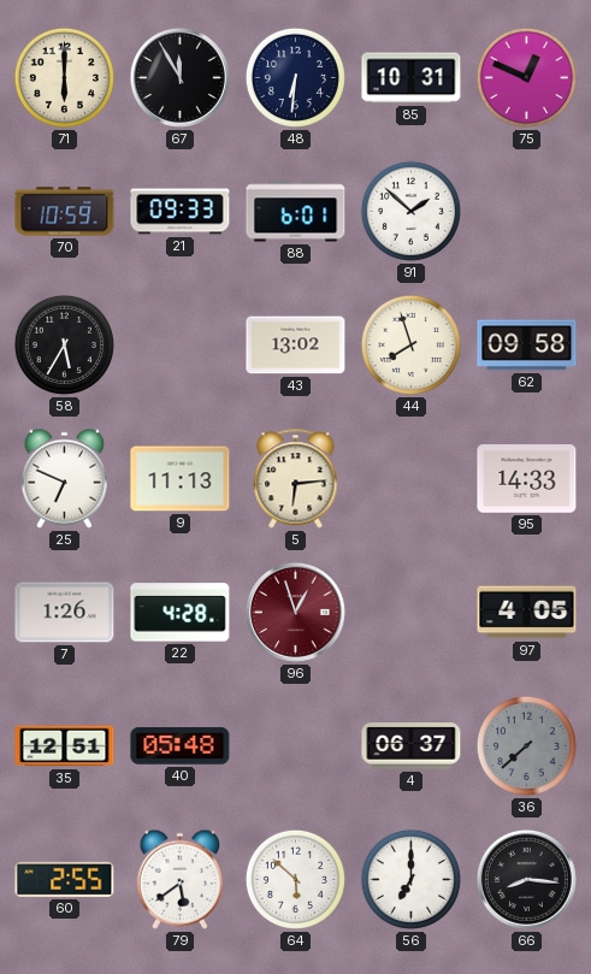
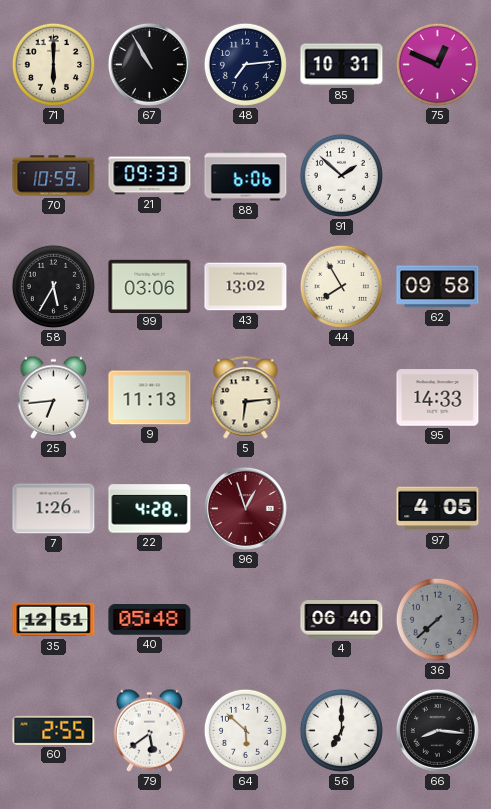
67: 11:55 -> 10:55 (149, 64)
48: 6:31 -> 7:14 (245, 64)
88: 6:01 -> 6:06 (246, 176)
99: none -> 03:06 (150, 286)
44: 7:57 -> 7:55 (341, 286)
25: 6:49 -> 6:44 (53, 397)
4: 06:37 -> 06:40 (342, 620)
